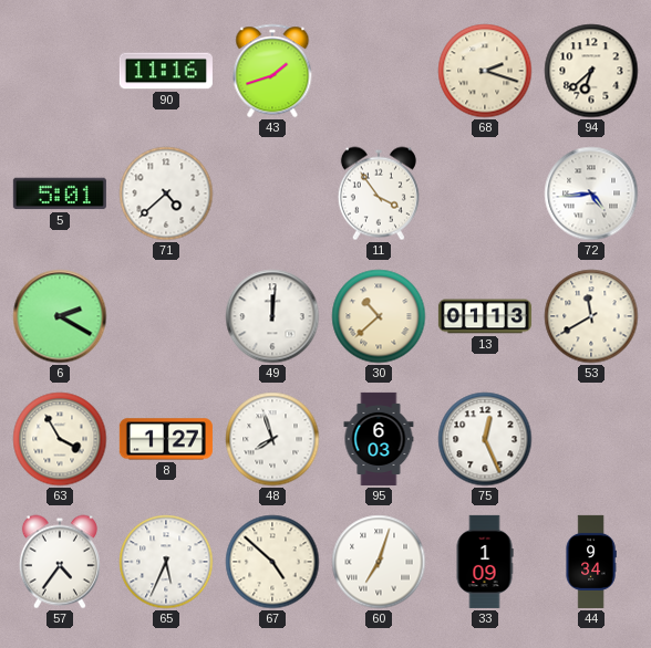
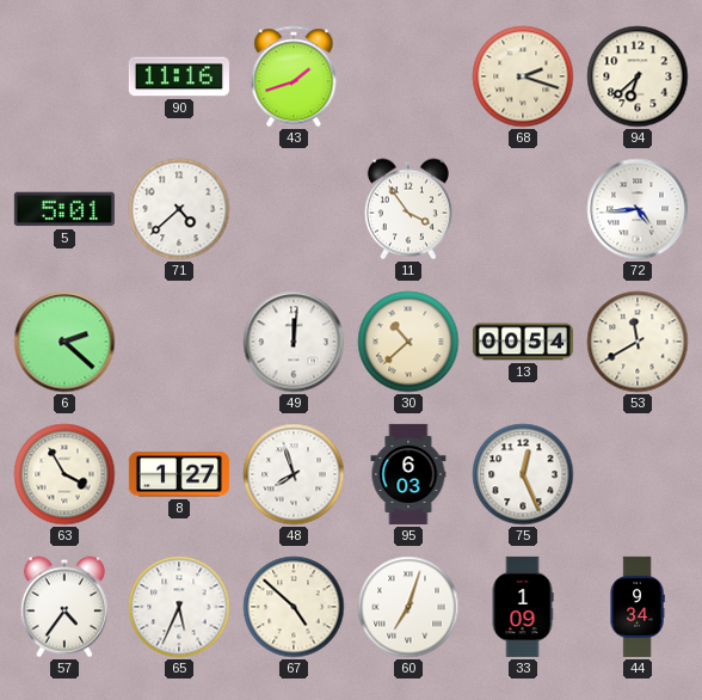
6: 2:20 -> 2:22 (64, 342)
13: 01:13 -> 00:54 (523, 342)
